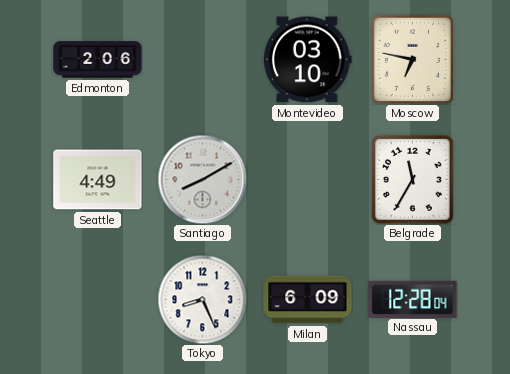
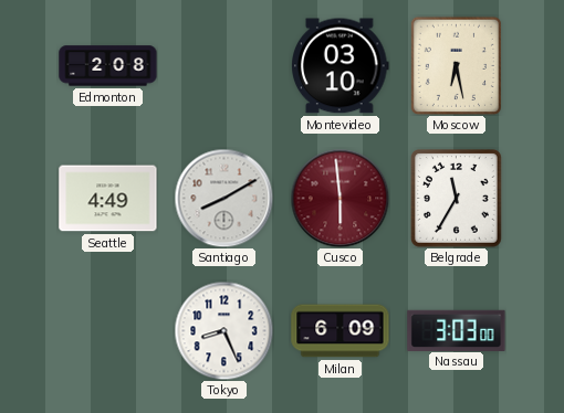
Edmonton: 2:06 -> 2:08 (108, 66)
Moscow: 6:47 -> 6:28 (456, 65)
Cusco: none -> 5:59 (340, 198)
Nassau: 12:28 -> 3:03 (457, 330)
